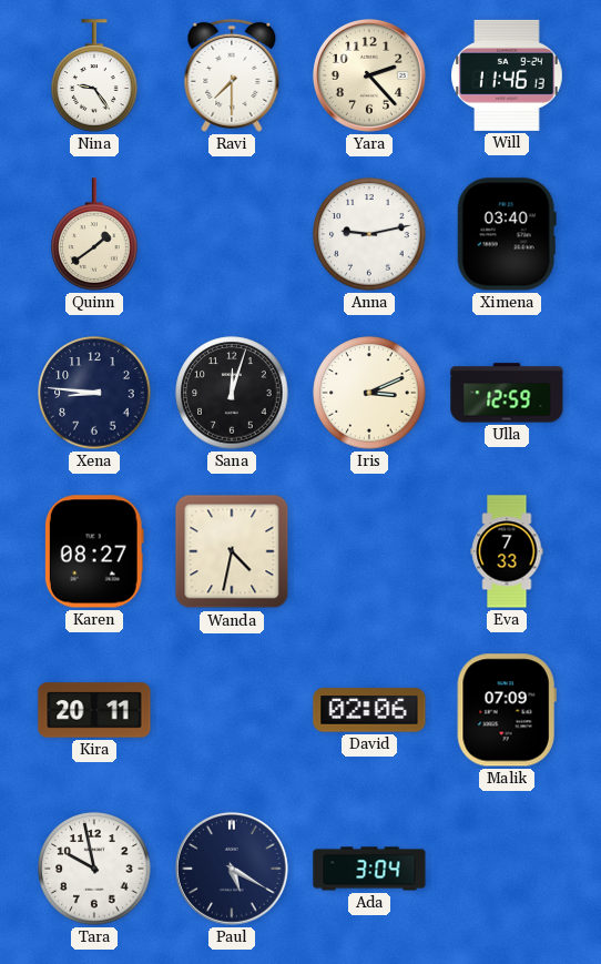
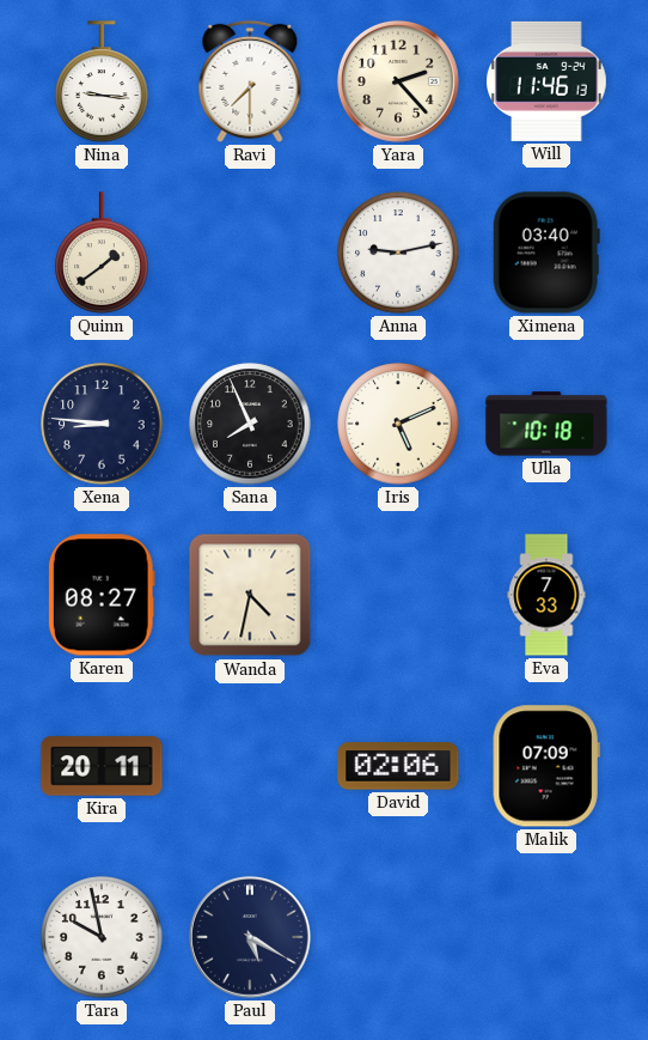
Nina: 9:24 -> 9:16 (102, 81)
Sana: 12:03 -> 7:56 (250, 424)
Iris: 3:11 -> 5:11 (398, 424)
Ulla: 12:59 -> 10:18 (546, 424)
Ada: 3:04 -> none (369, 869)
